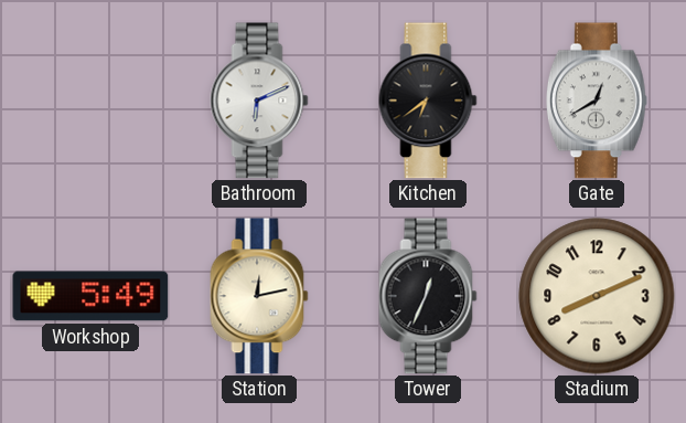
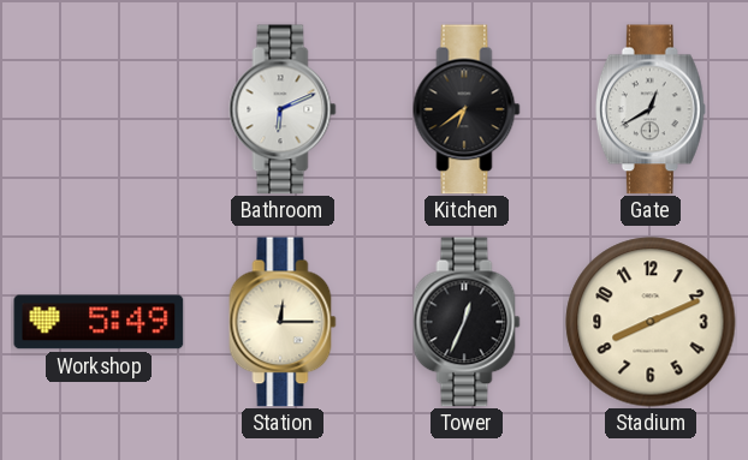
Station: 12:13 -> 12:15 (283, 322)
